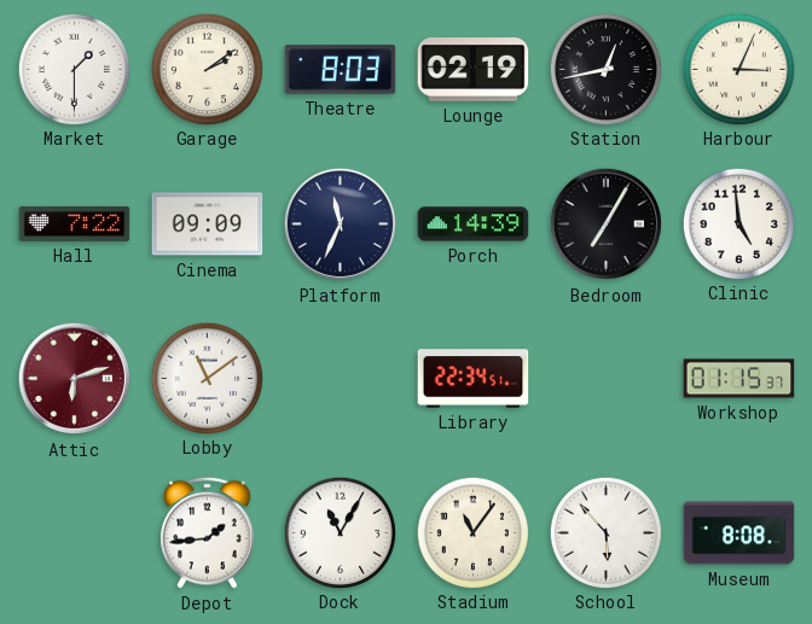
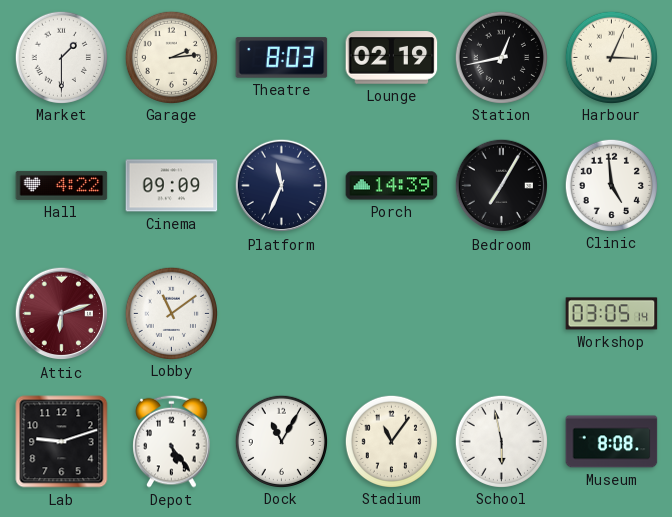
Garage: 2:09 -> 2:14 (171, 57)
Hall: 7:22 -> 4:22 (62, 185)
Library: 22:34 -> none (474, 379)
Workshop: 01:15 -> 03:05 (612, 314)
Lab: none -> 9:12 (62, 442)
Depot: 1:44 -> 5:24 (172, 441)
School: 5:53 -> 5:58 (501, 441)
